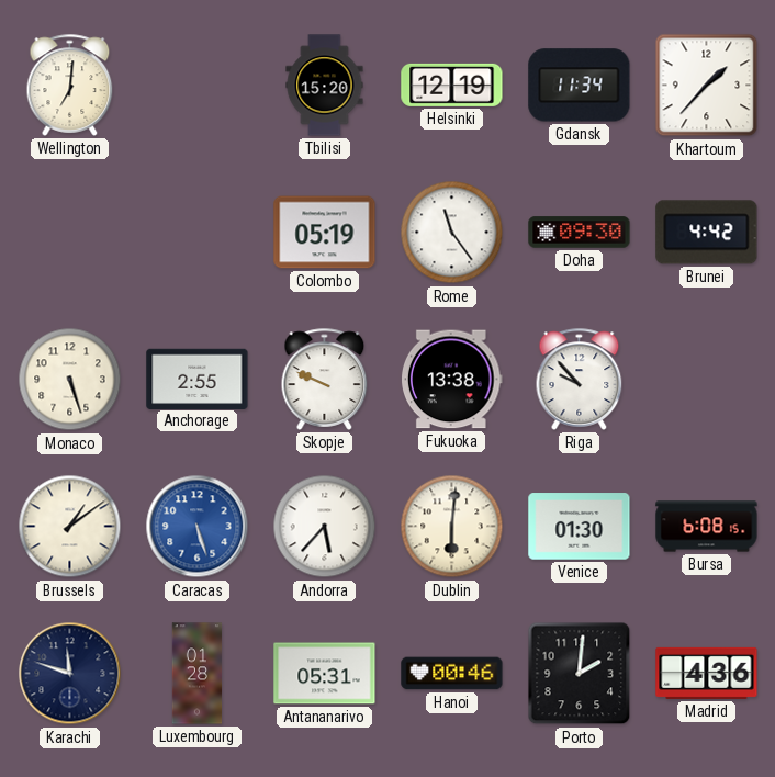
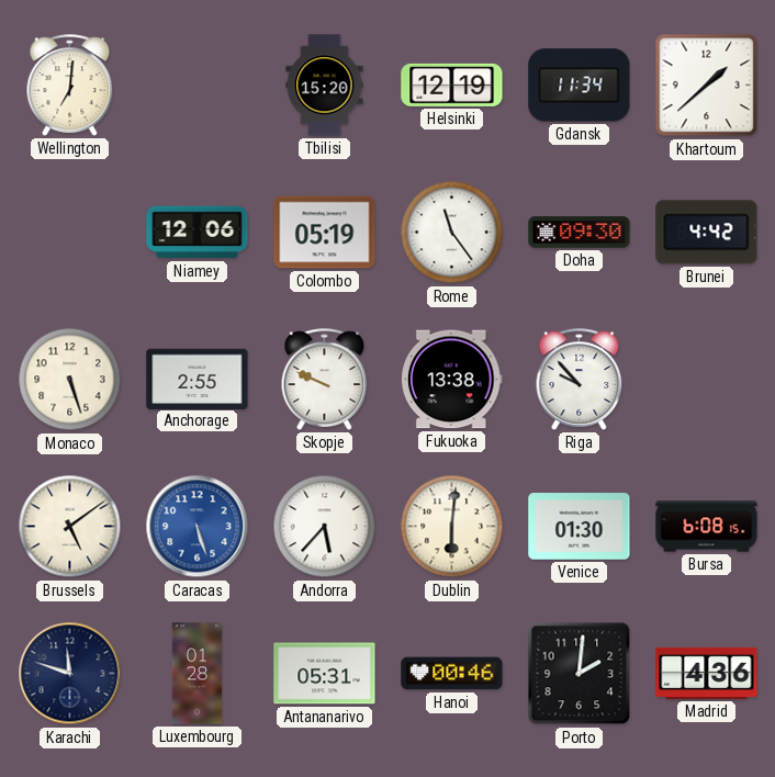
Khartoum: 1:37 -> 1:38 (707, 86)
Niamey: none -> 12:06 (198, 233)
Brussels: 1:09 -> 5:09 (70, 527)
